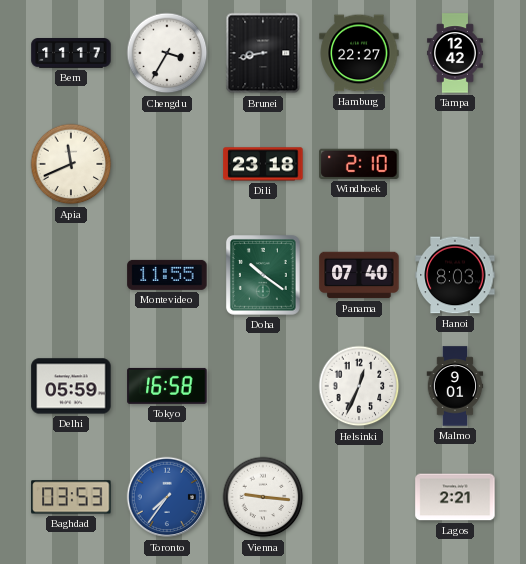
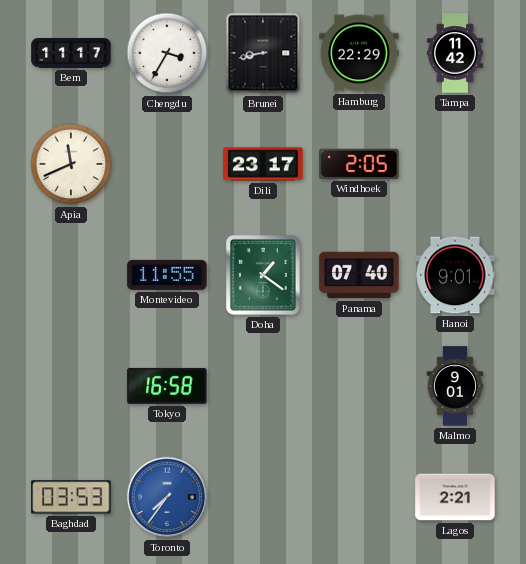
Hamburg: 22:27 -> 22:29 (359, 53)
Tampa: 12:42 -> 11:42 (455, 53)
Dili: 23:18 -> 23:17 (263, 164)
Windhoek: 2:10 -> 2:05 (359, 164)
Doha: 10:21 -> 1:21 (263, 275)
Hanoi: 8:03 -> 9:01 (455, 275)
Delhi: 05:59 -> none (71, 386)
Helsinki: 12:34 -> none (359, 386)
Vienna: 9:16 -> none (263, 497)
